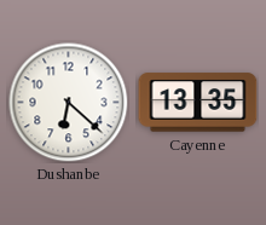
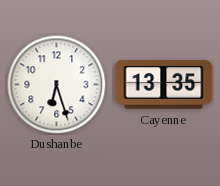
Dushanbe: 6:22 -> 6:27 (57, 85)
